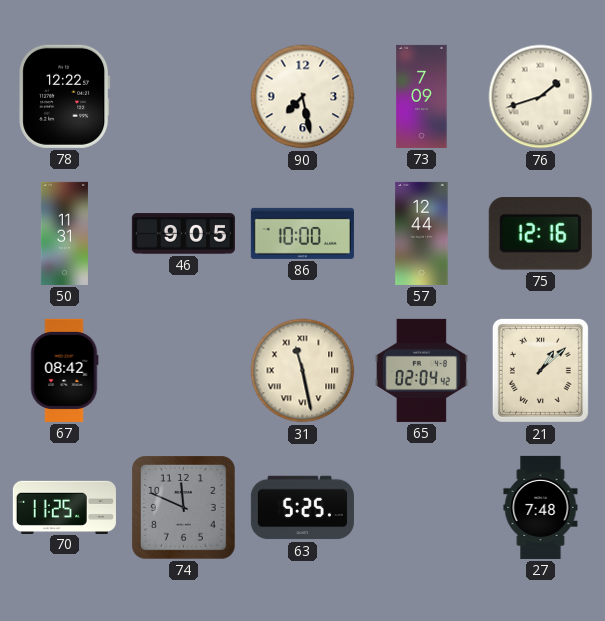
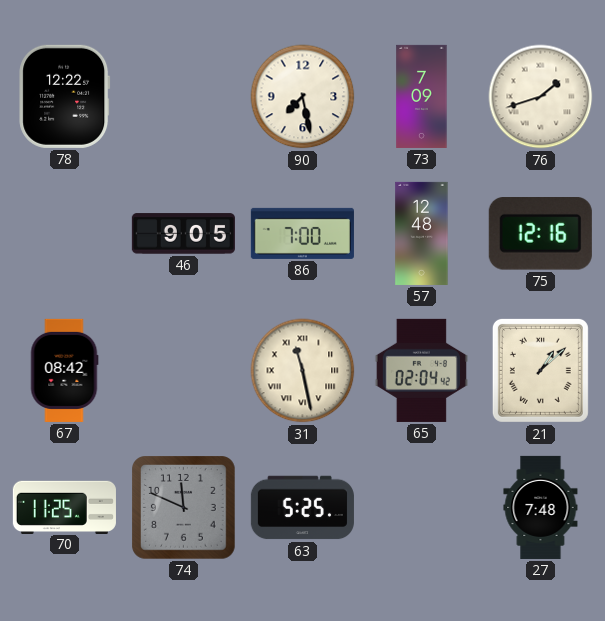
50: 11:31 -> none (64, 233)
86: 10:00 -> 7:00 (302, 233)
57: 12:44 -> 12:48 (422, 233)
